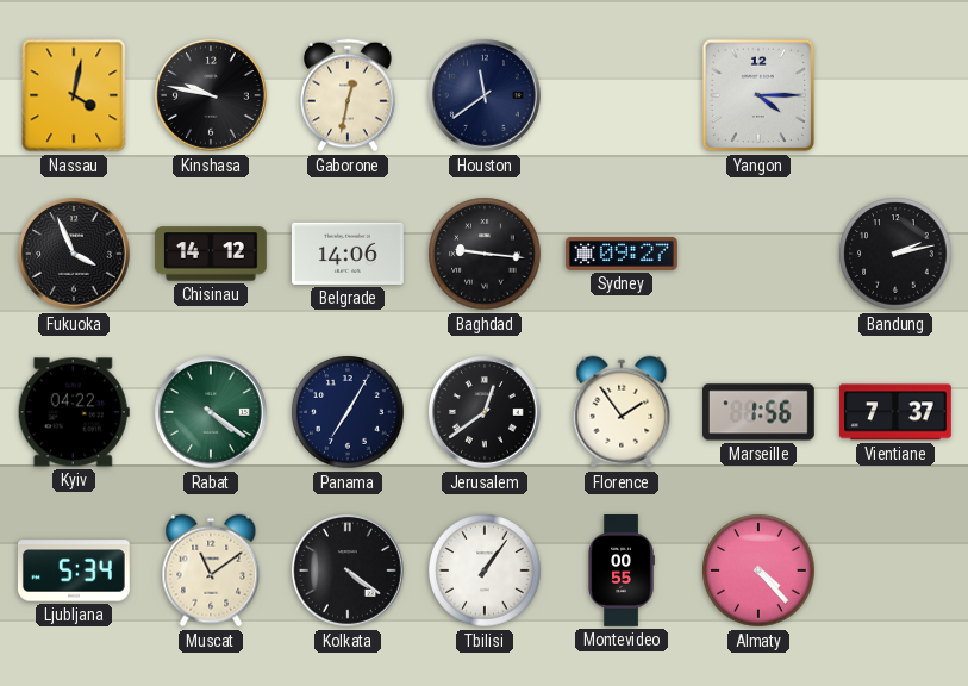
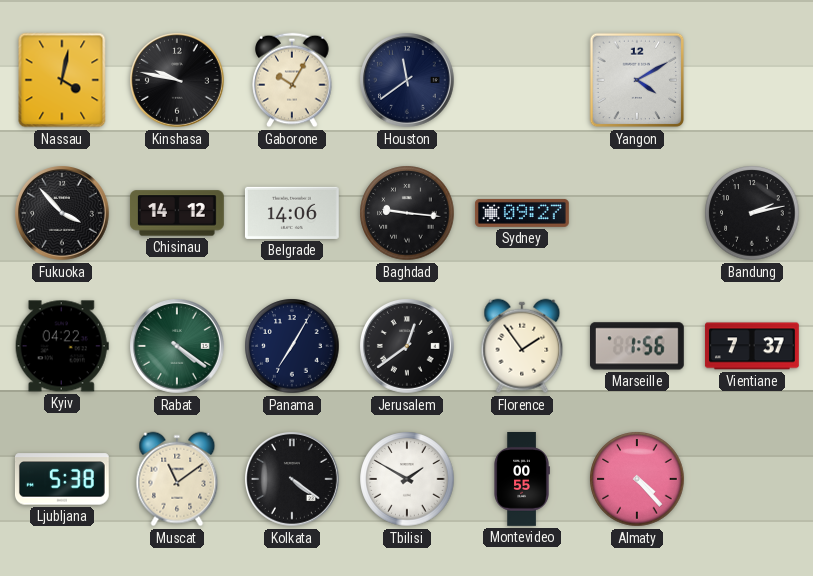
Gaborone: 12:32 -> 10:05 (292, 80)
Yangon: 4:15 -> 4:10 (637, 80)
Fukuoka: 3:56 -> 3:53 (63, 214)
Ljubljana: 5:34 -> 5:38 (62, 479)
Tbilisi: 1:06 -> 1:50 (407, 479)
